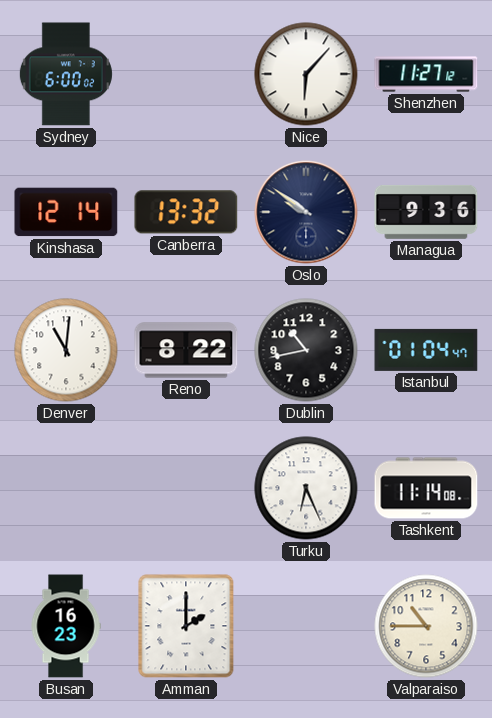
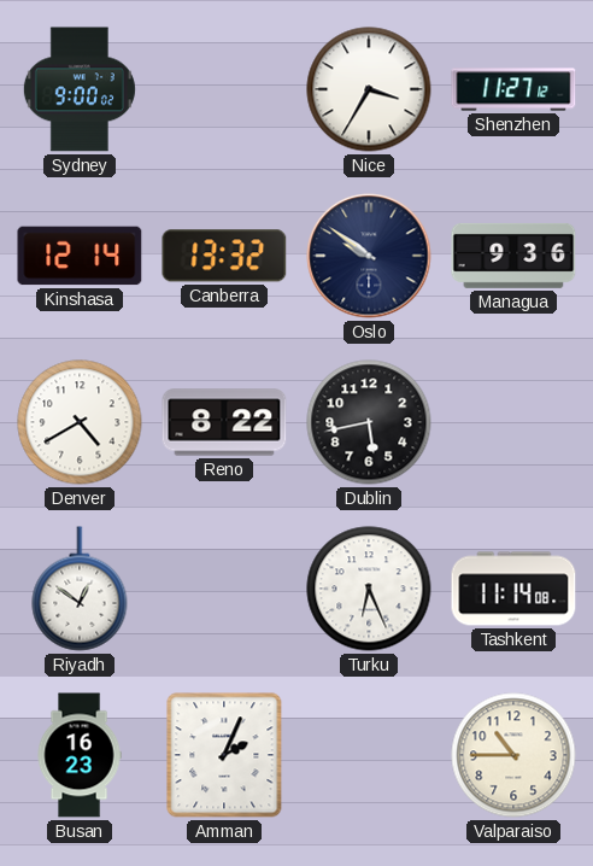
Sydney: 6:00 -> 9:00 (80, 89)
Nice: 6:07 -> 3:35 (369, 89)
Denver: 11:01 -> 4:40 (80, 422)
Dublin: 10:43 -> 5:43 (369, 422)
Istanbul: 01:04 -> none (426, 350)
Riyadh: none -> 12:51 (80, 589)
Amman: 2:00 -> 2:04 (224, 755)
